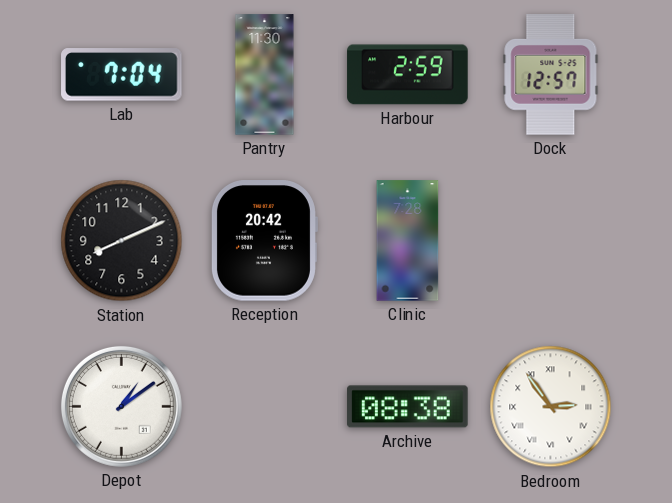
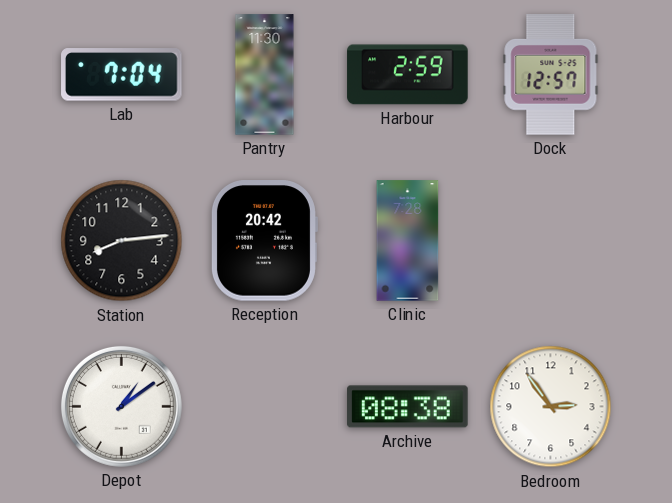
Station: 8:11 -> 8:14 (122, 241)
Bedroom numerals: Roman -> Arabic (551, 407)
